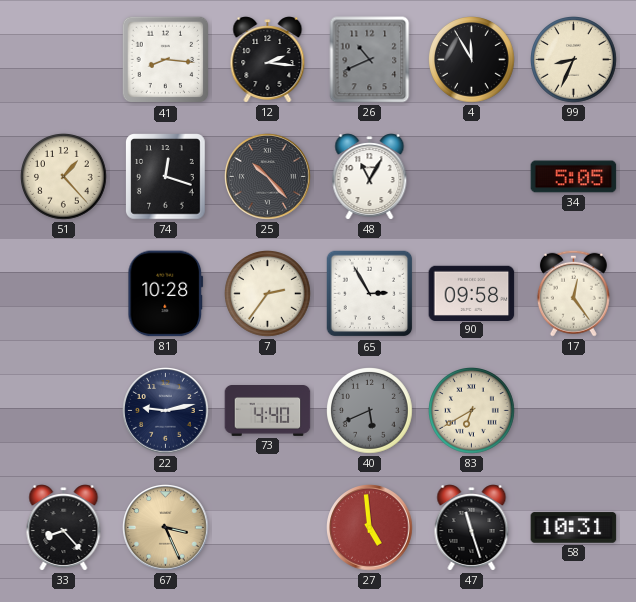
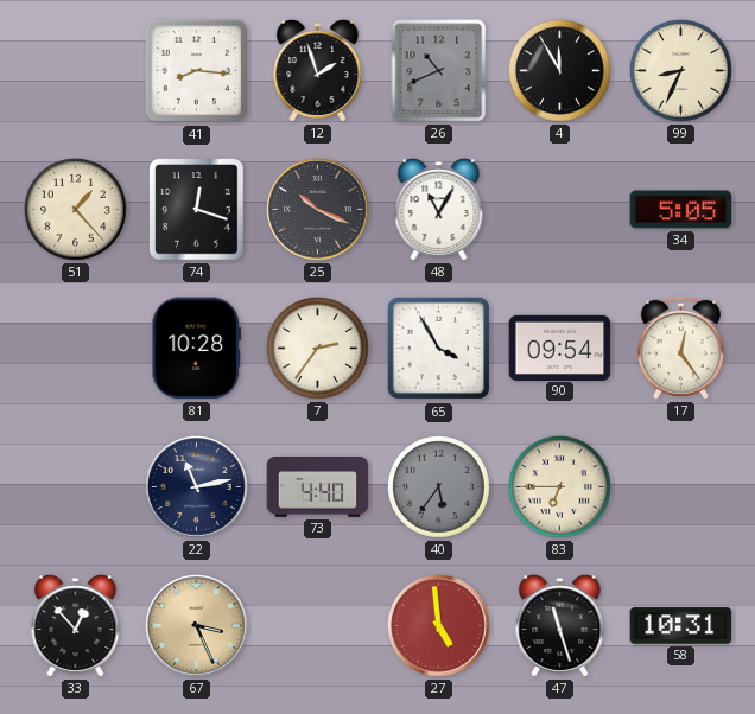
12: 2:16 -> 1:57 (318, 71)
25: 10:23 -> 10:19 (318, 210)
65: 2:55 -> 3:55 (439, 349)
90: 09:58 -> 09:54 (560, 348)
22: 9:13 -> 11:13 (197, 487)
40: 5:41 -> 5:36 (439, 487)
83: 6:40 -> 6:45 (560, 487)
33: 8:23 -> 12:53 (76, 626)
